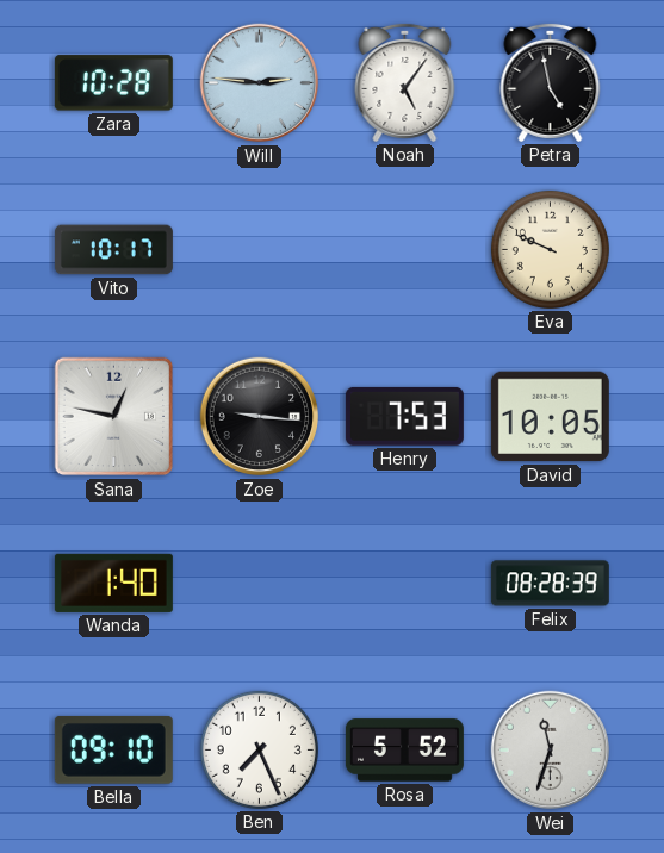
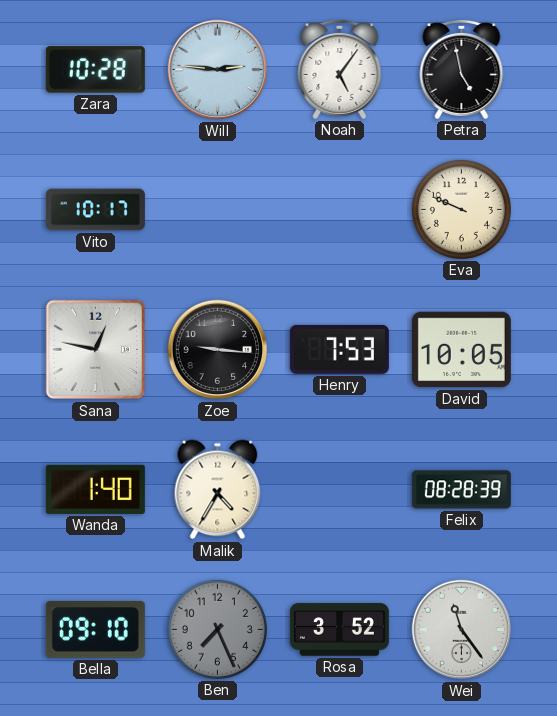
Malik: none -> 4:35 (218, 490)
Ben dial: white -> grey (217, 629)
Rosa: 5:52 -> 3:52 (339, 630)
Wei: 11:33 -> 11:24 (462, 630)
